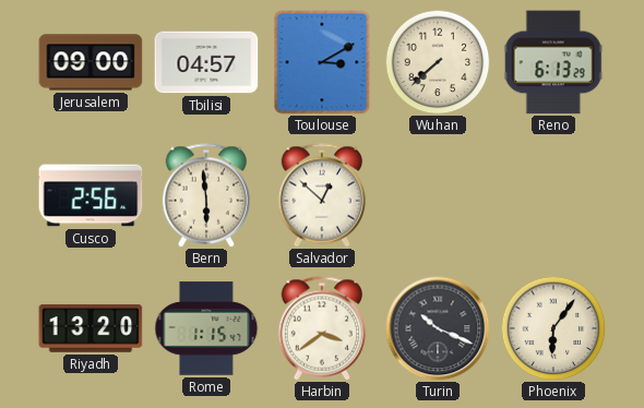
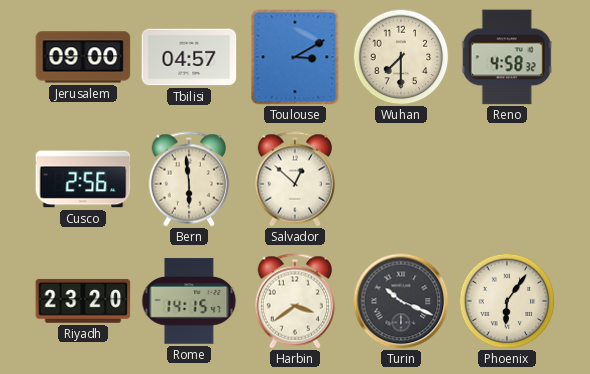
Wuhan: 7:38 -> 7:30 (401, 57)
Reno: 6:13 -> 4:58 (507, 57)
Riyadh: 13:20 -> 23:20 (83, 301)
Rome: 1:15 -> 14:15 (189, 301)
